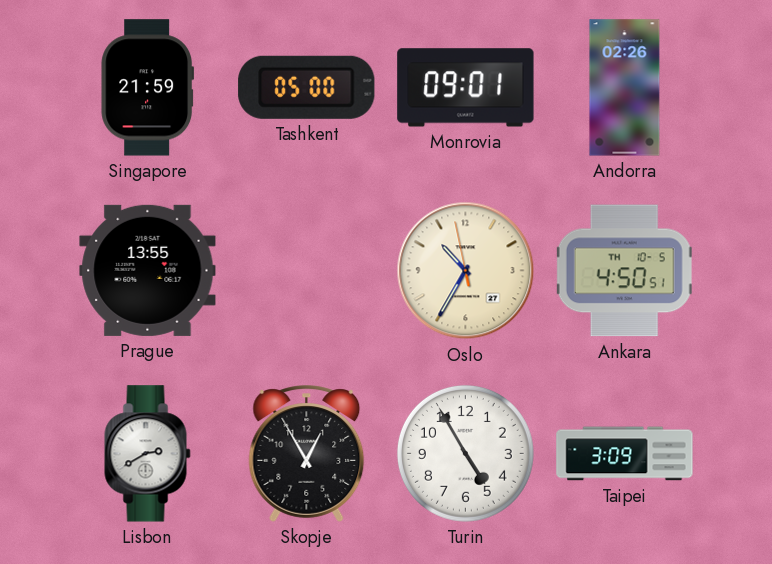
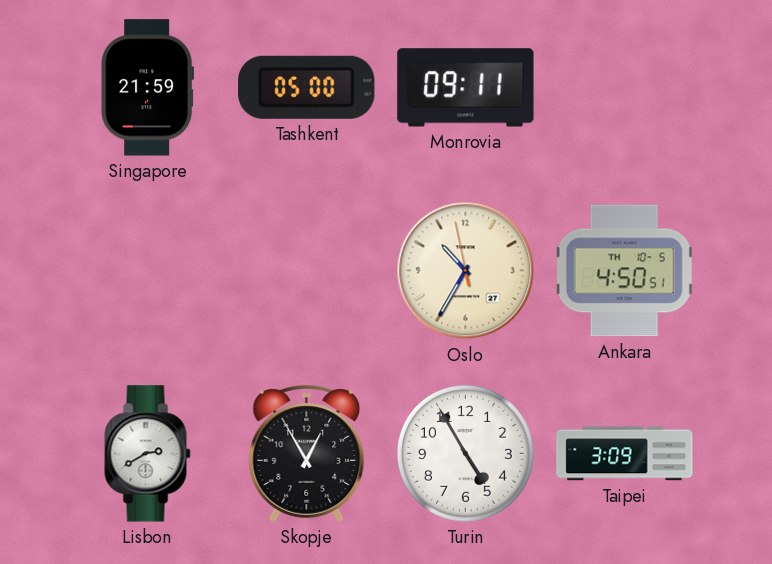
Monrovia: 09:01 -> 09:11 (466, 88)
Andorra: 02:26 -> none (625, 88)
Prague: 13:55 -> none (148, 270)
